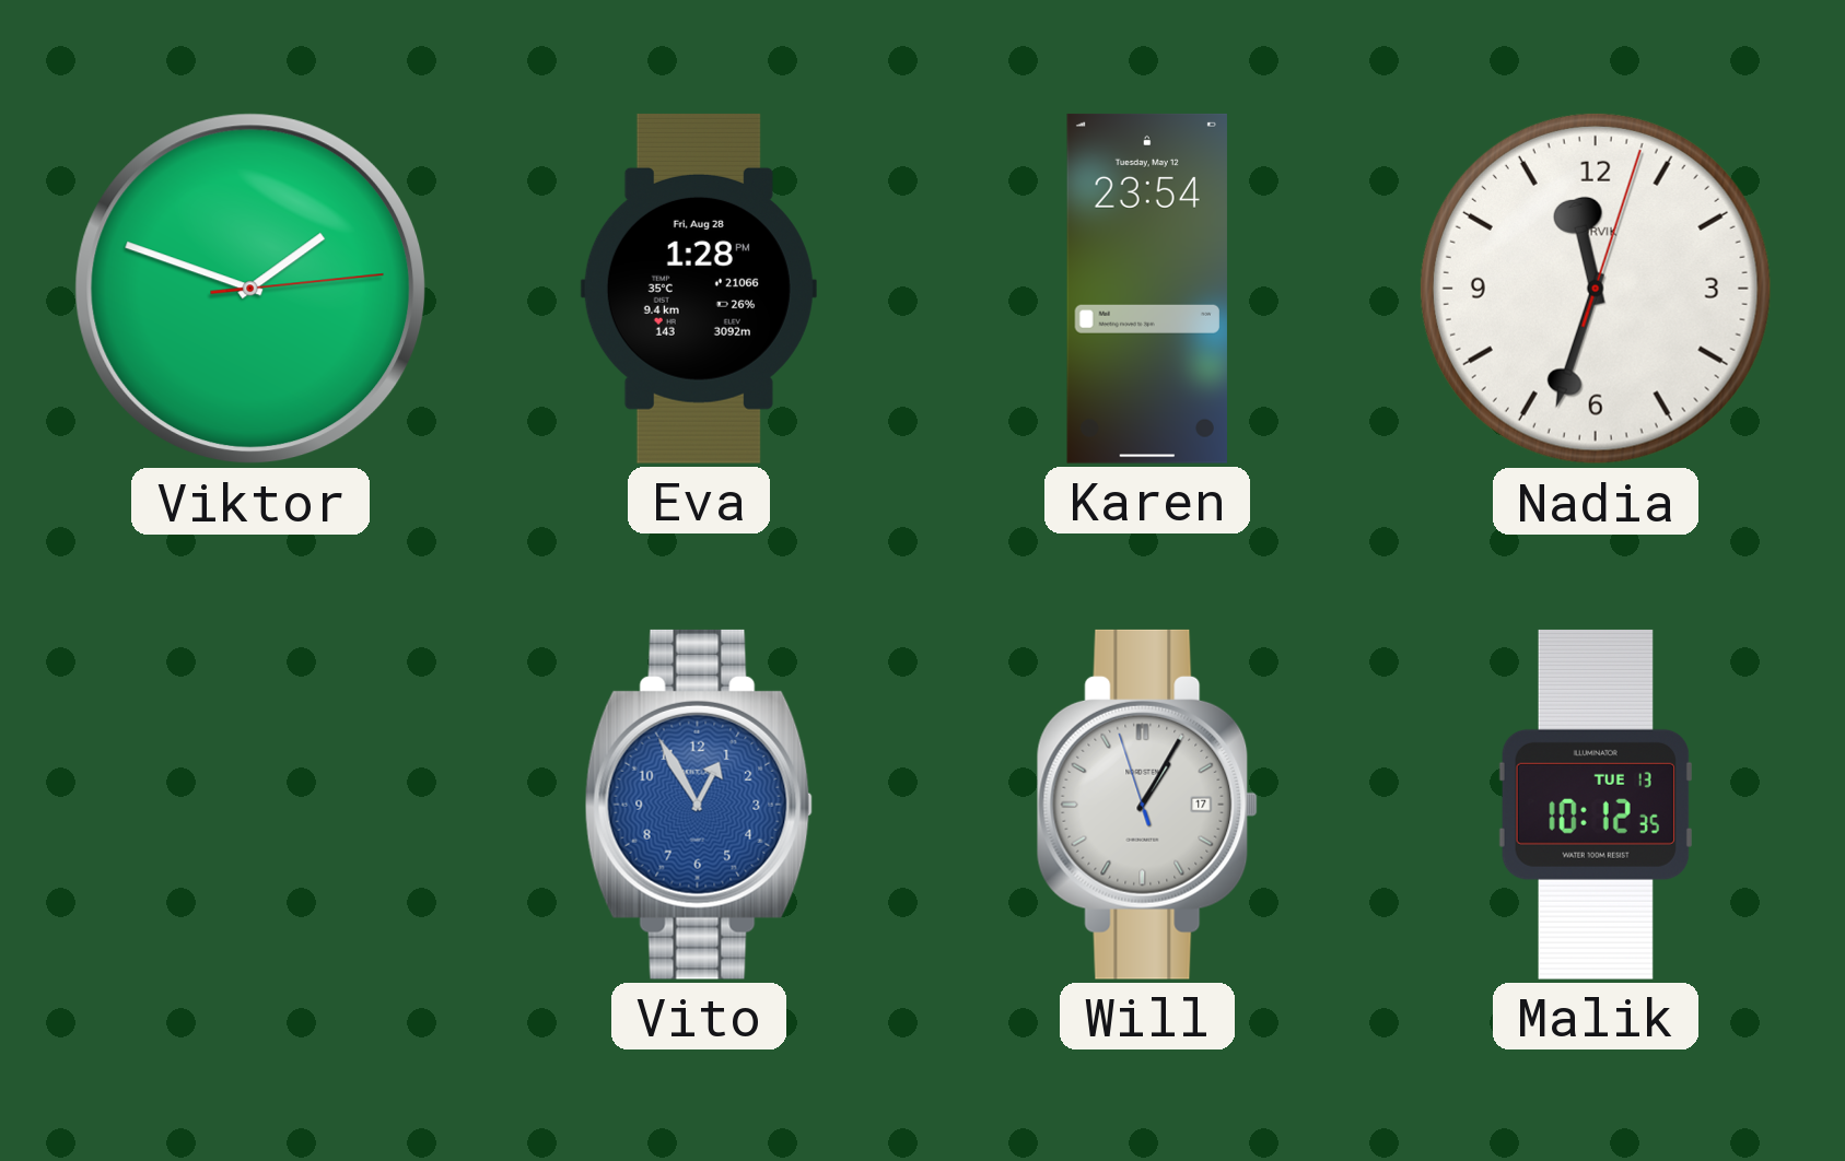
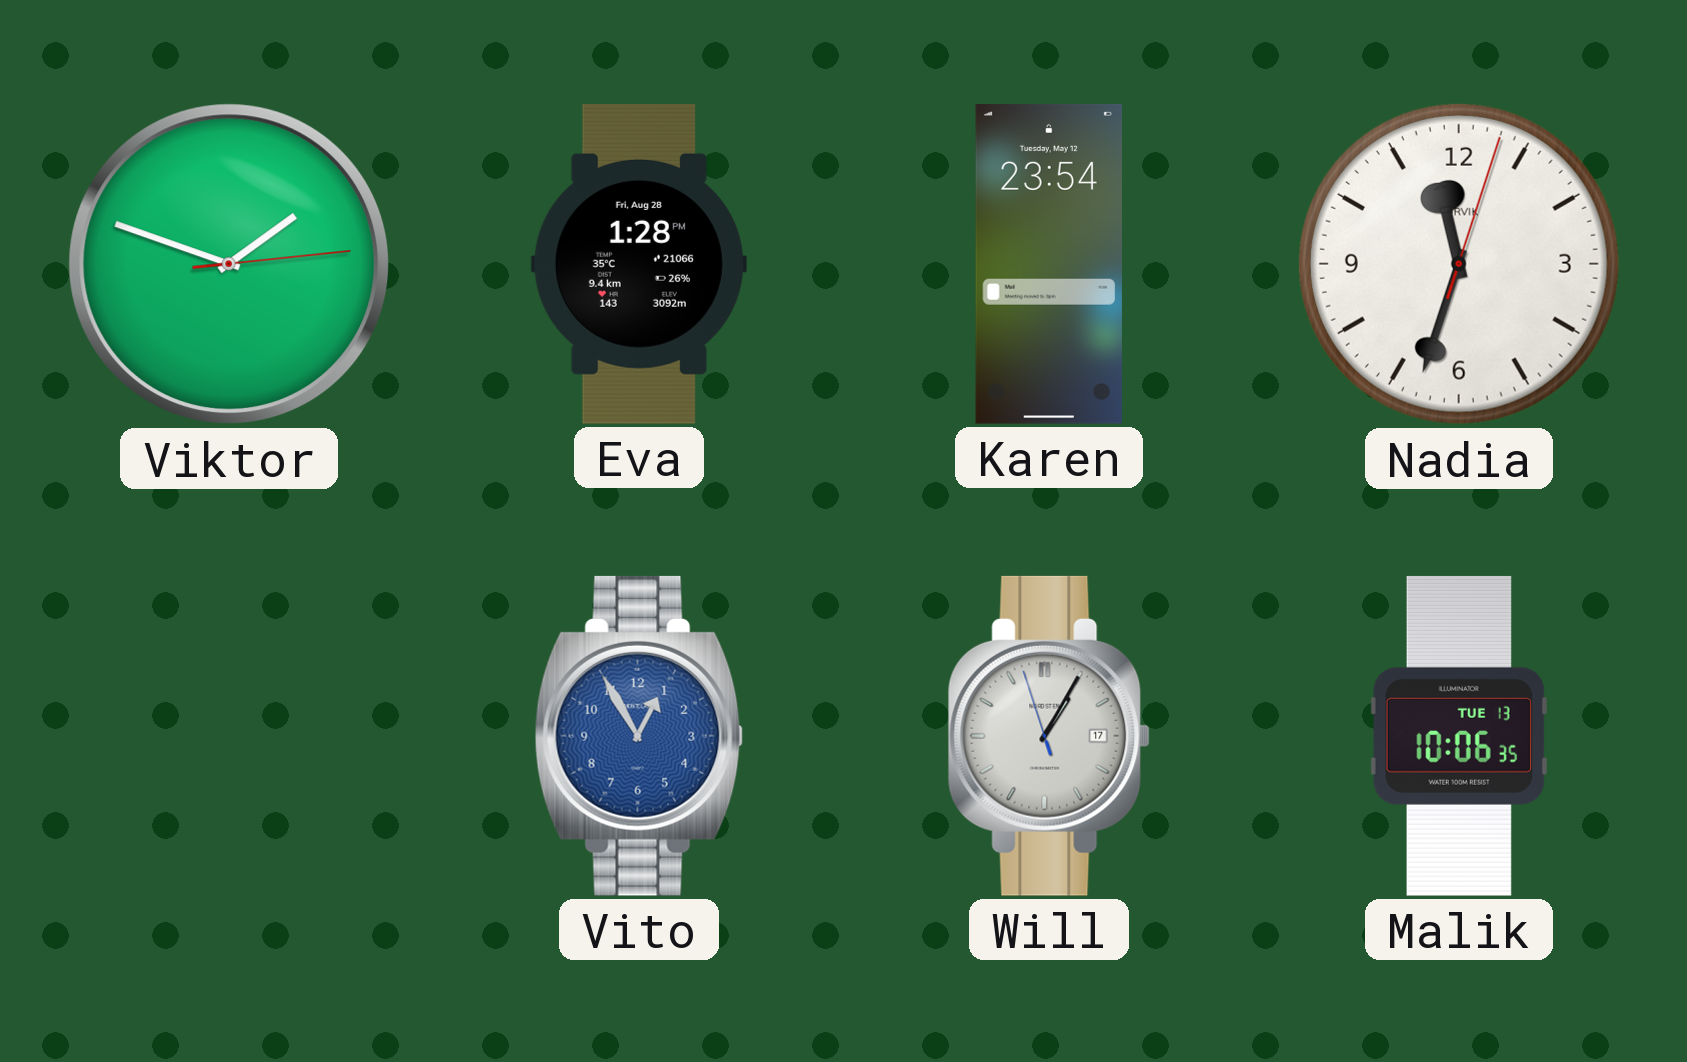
Malik: 10:12 -> 10:06 (1459, 736)
